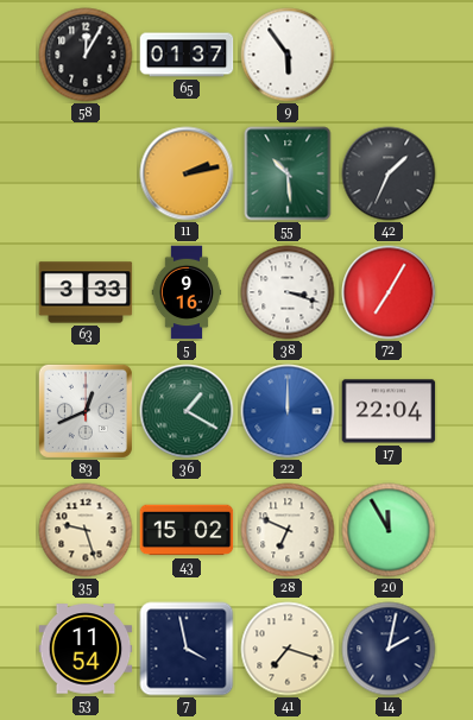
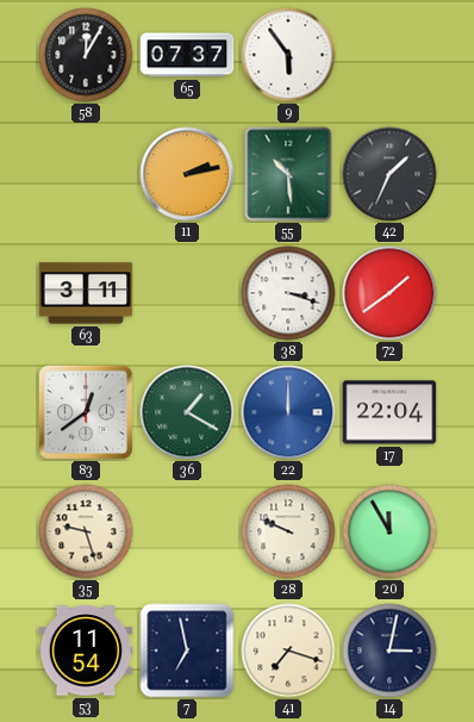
65: 01:37 -> 07:37 (187, 55)
63: 3:33 -> 3:11 (86, 293)
5: 9:16 -> none (187, 292)
72: 7:05 -> 1:39 (389, 293)
83: 12:41 -> 12:39 (86, 412)
43: 15:02 -> none (187, 530)
28: 6:49 -> 9:49 (288, 531)
7: 3:58 -> 6:58 (187, 651)
14: 2:02 -> 3:02 (389, 651)
